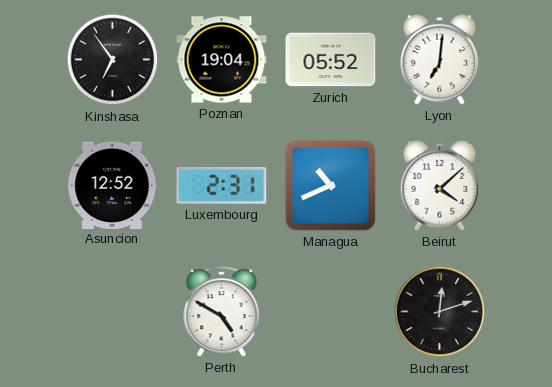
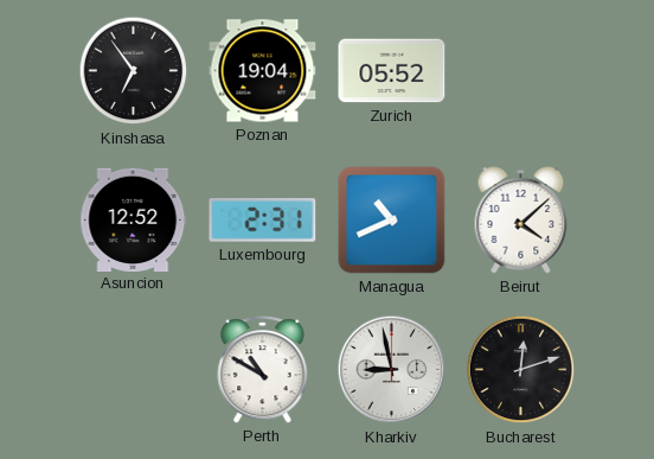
Lyon: 7:01 -> none (440, 60)
Perth: 4:50 -> 10:50 (263, 370)
Kharkiv: none -> 8:58 (392, 370)
